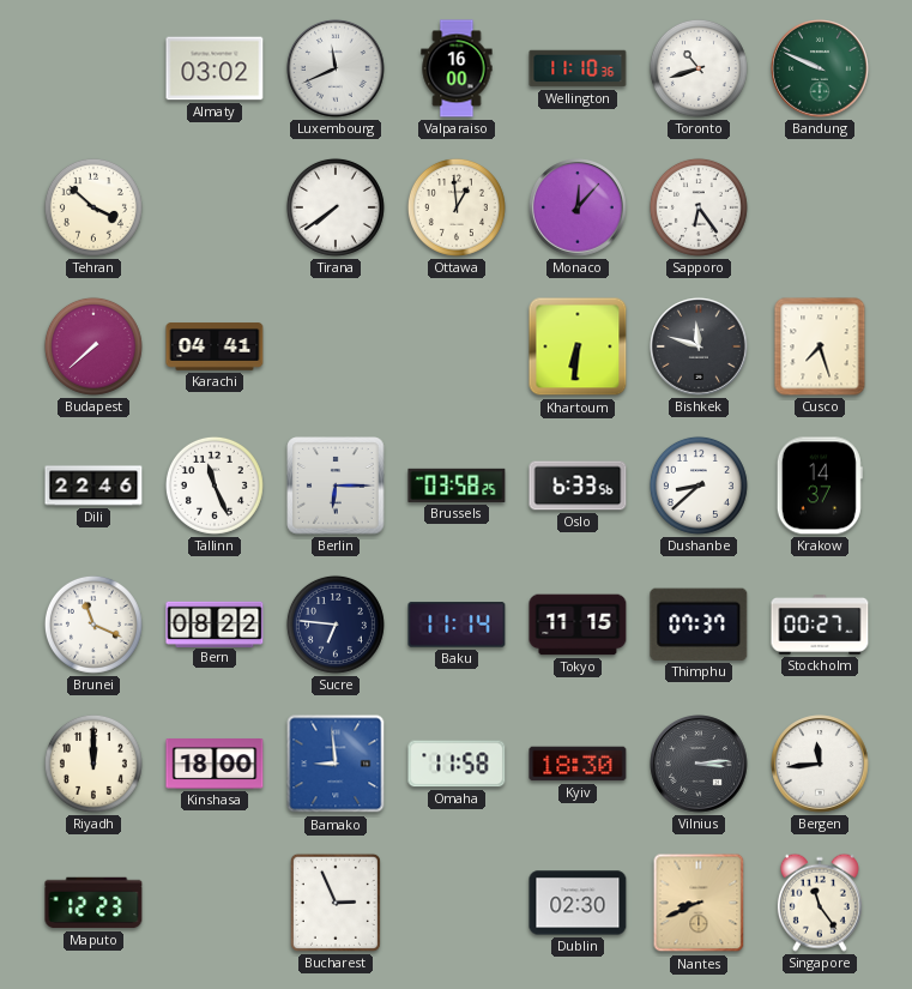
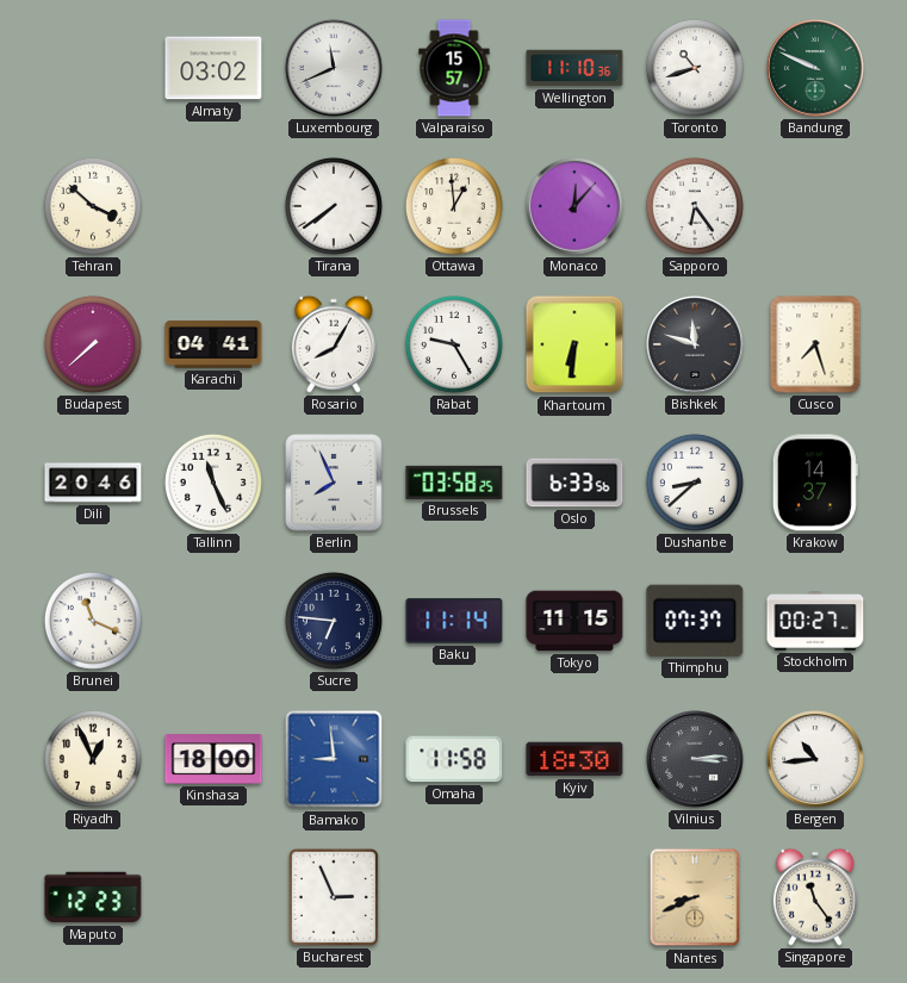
Valparaiso: 16:00 -> 15:57 (454, 68)
Rosario: none -> 8:05 (334, 344)
Rabat: none -> 9:25 (454, 344)
Dili: 22:46 -> 20:46 (93, 483)
Berlin: 6:15 -> 7:56 (334, 483)
Bern: 08:22 -> none (215, 623)
Riyadh: 12:00 -> 12:56 (93, 759)
Bergen: 11:44 -> 10:44 (815, 759)
Dublin: 02:30 -> none (578, 903)
